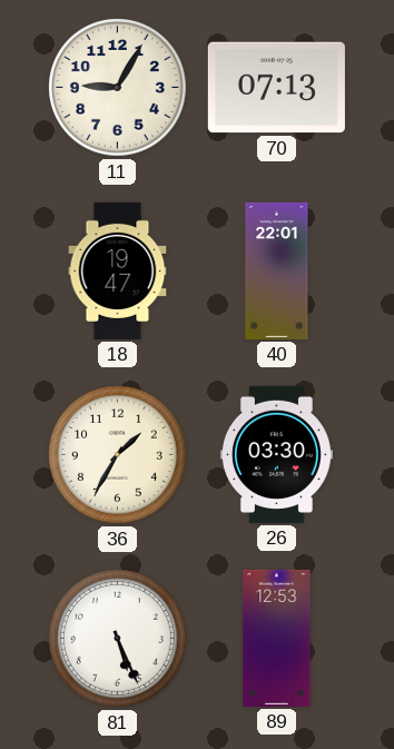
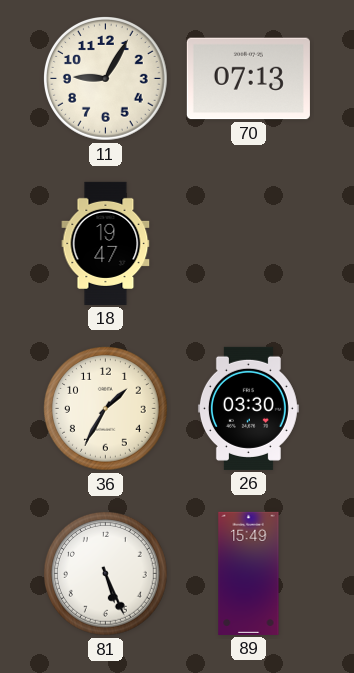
40: 22:01 -> none (277, 270)
89: 12:53 -> 15:49 (249, 573)
